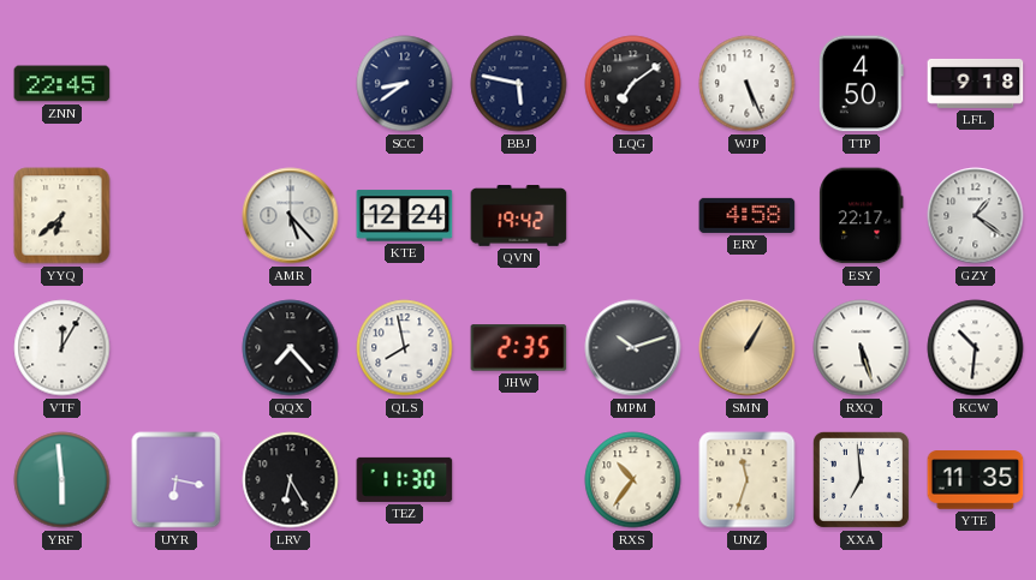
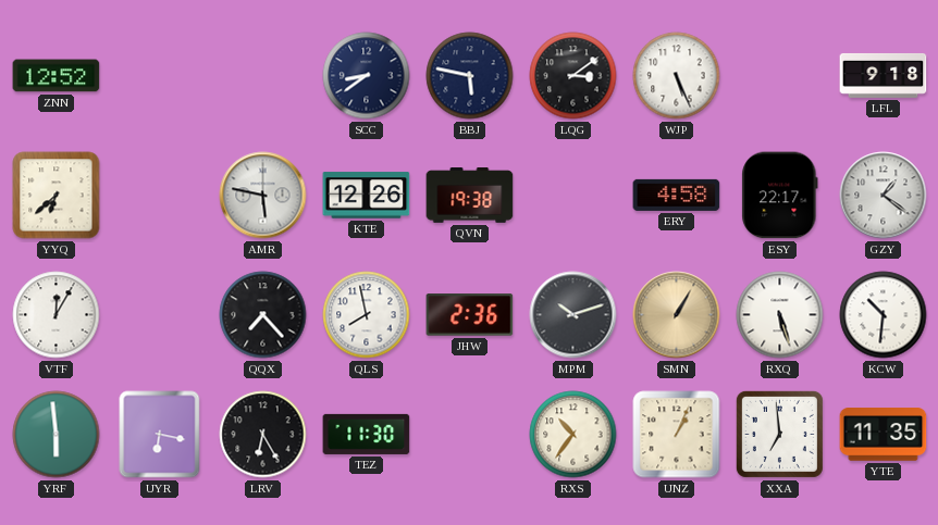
ZNN: 22:45 -> 12:52 (57, 76)
LQG: 7:09 -> 3:09 (573, 76)
TTP: 4:50 -> none (861, 84)
AMR: 5:23 -> 5:47 (263, 196)
KTE: 12:24 -> 12:26 (367, 196)
QVN: 19:42 -> 19:38 (470, 196)
JHW: 2:35 -> 2:36 (470, 315)
UNZ: 11:33 -> 1:04 (677, 435)
